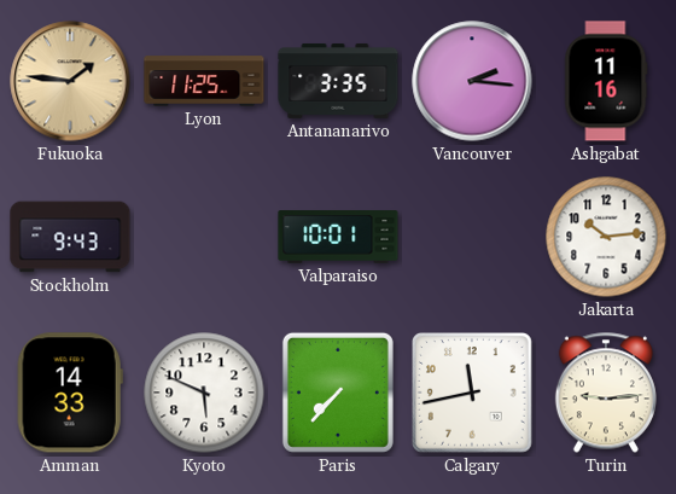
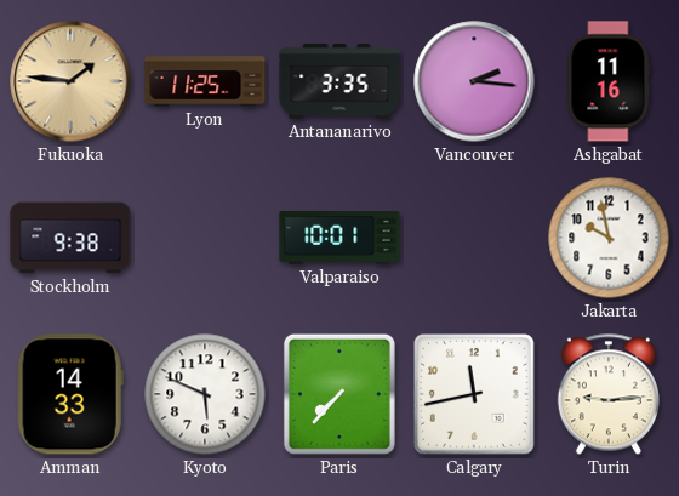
Stockholm: 9:43 -> 9:38 (70, 238)
Jakarta: 10:14 -> 9:58 (609, 238)
